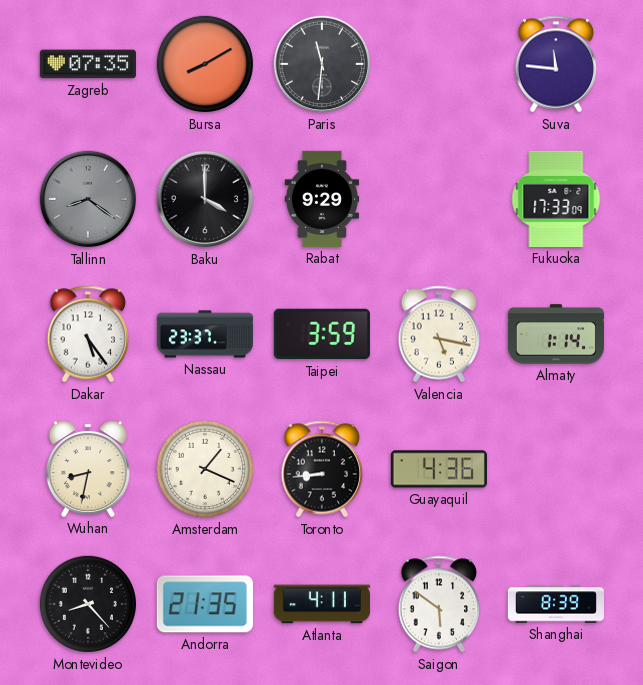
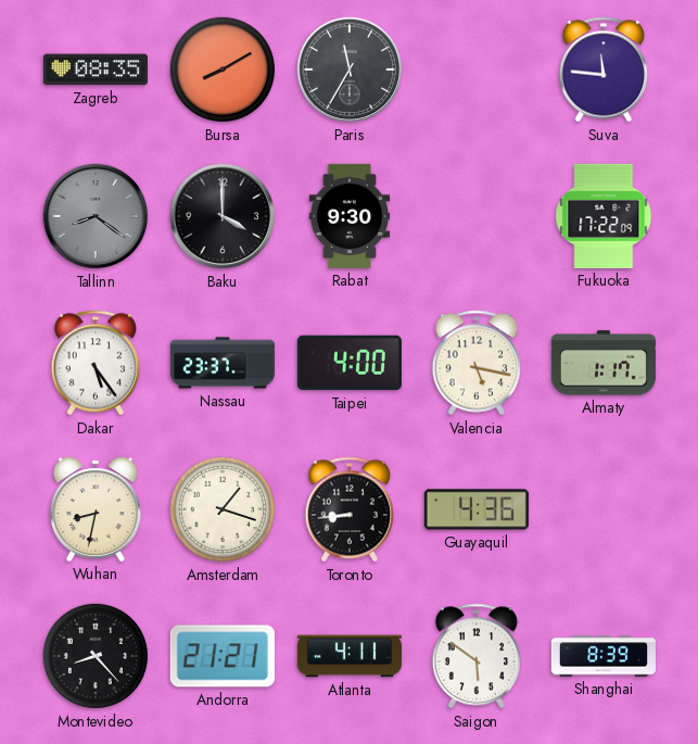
Zagreb: 07:35 -> 08:35 (96, 70)
Paris: 11:31 -> 11:35 (350, 70)
Rabat: 9:29 -> 9:30 (350, 216)
Fukuoka: 17:33 -> 17:22 (604, 216)
Taipei: 3:59 -> 4:00 (350, 363)
Almaty: 1:14 -> 1:17 (604, 363)
Amsterdam: 1:19 -> 1:18 (223, 509)
Andorra: 21:35 -> 21:21 (223, 656)
